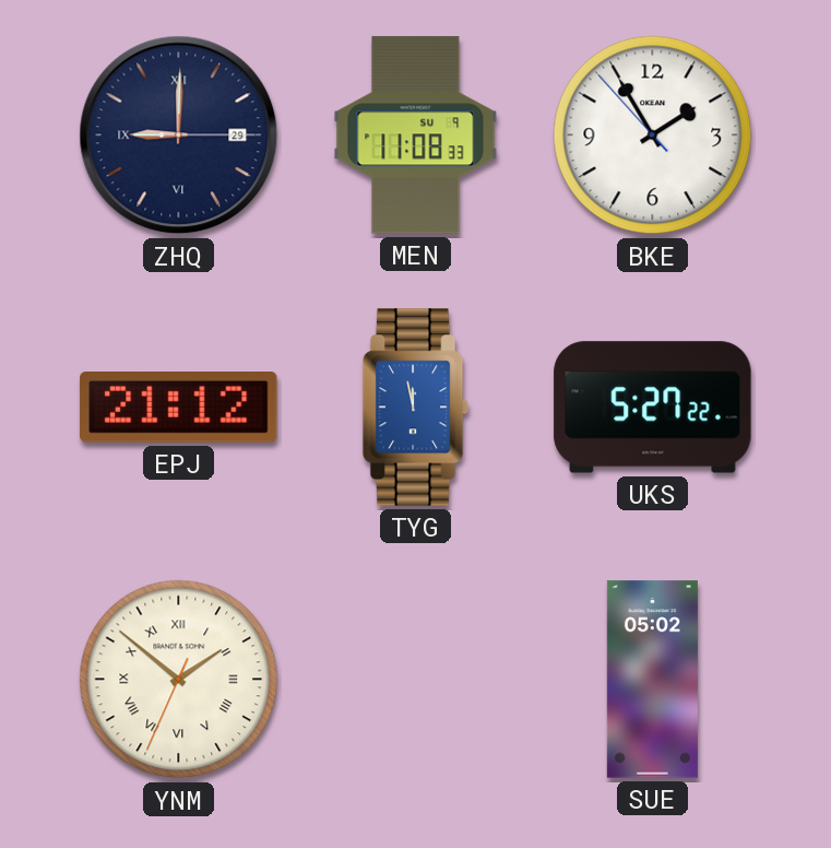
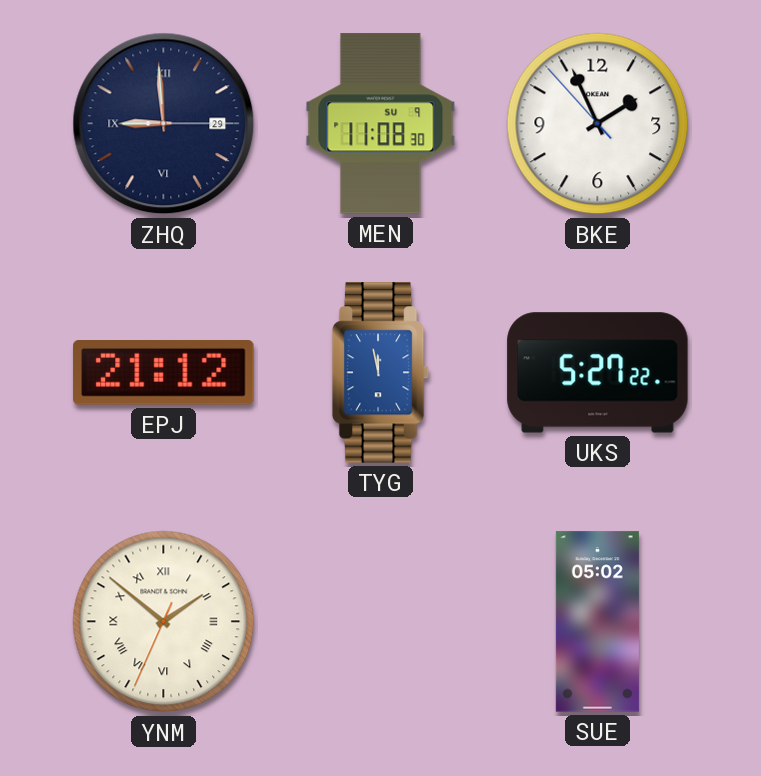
ZHQ: 9:00 -> 8:59 (164, 124)
MEN: 11:08:33 -> 11:08:30 (381, 124)
BKE: 1:54 -> 1:55 (598, 124)
